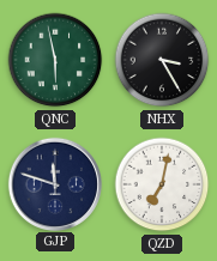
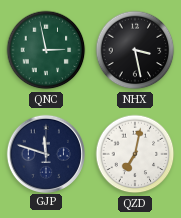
QNC: 5:58 -> 2:58 (46, 50)
NHX: 3:25 -> 3:28 (135, 50)
